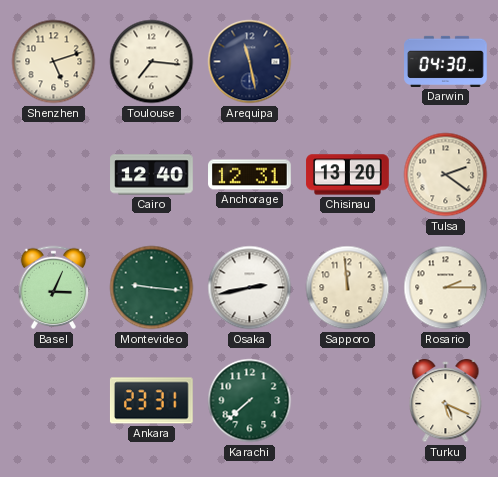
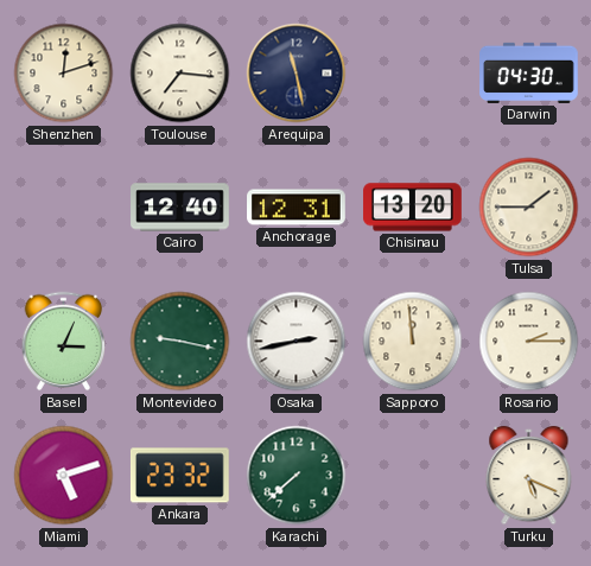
Shenzhen: 5:12 -> 12:12 (64, 74)
Tulsa: 2:21 -> 1:45 (529, 208)
Montevideo: 9:16 -> 9:17 (180, 342)
Miami: none -> 5:12 (64, 476)
Ankara: 23:31 -> 23:32 (179, 476)
